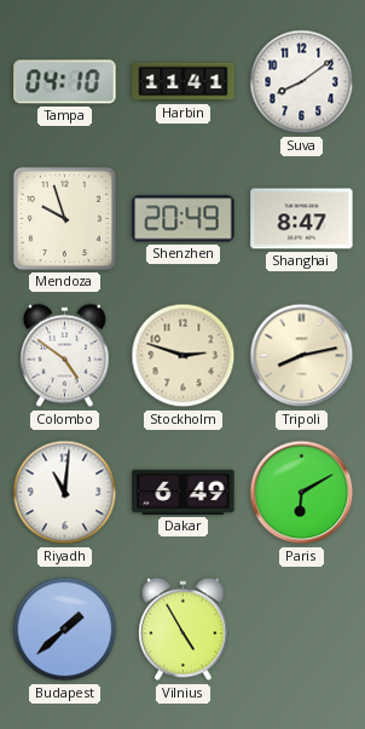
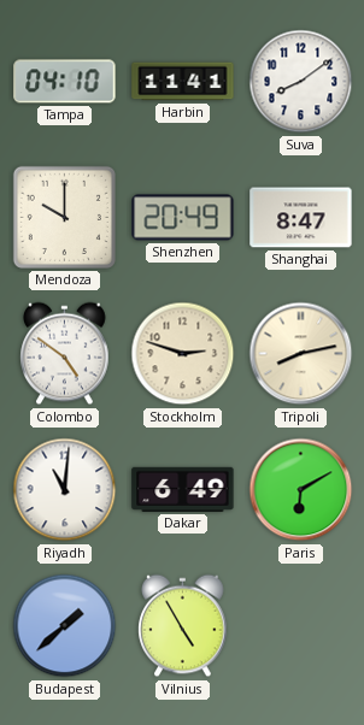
Mendoza: 9:57 -> 10:00 (64, 217)
